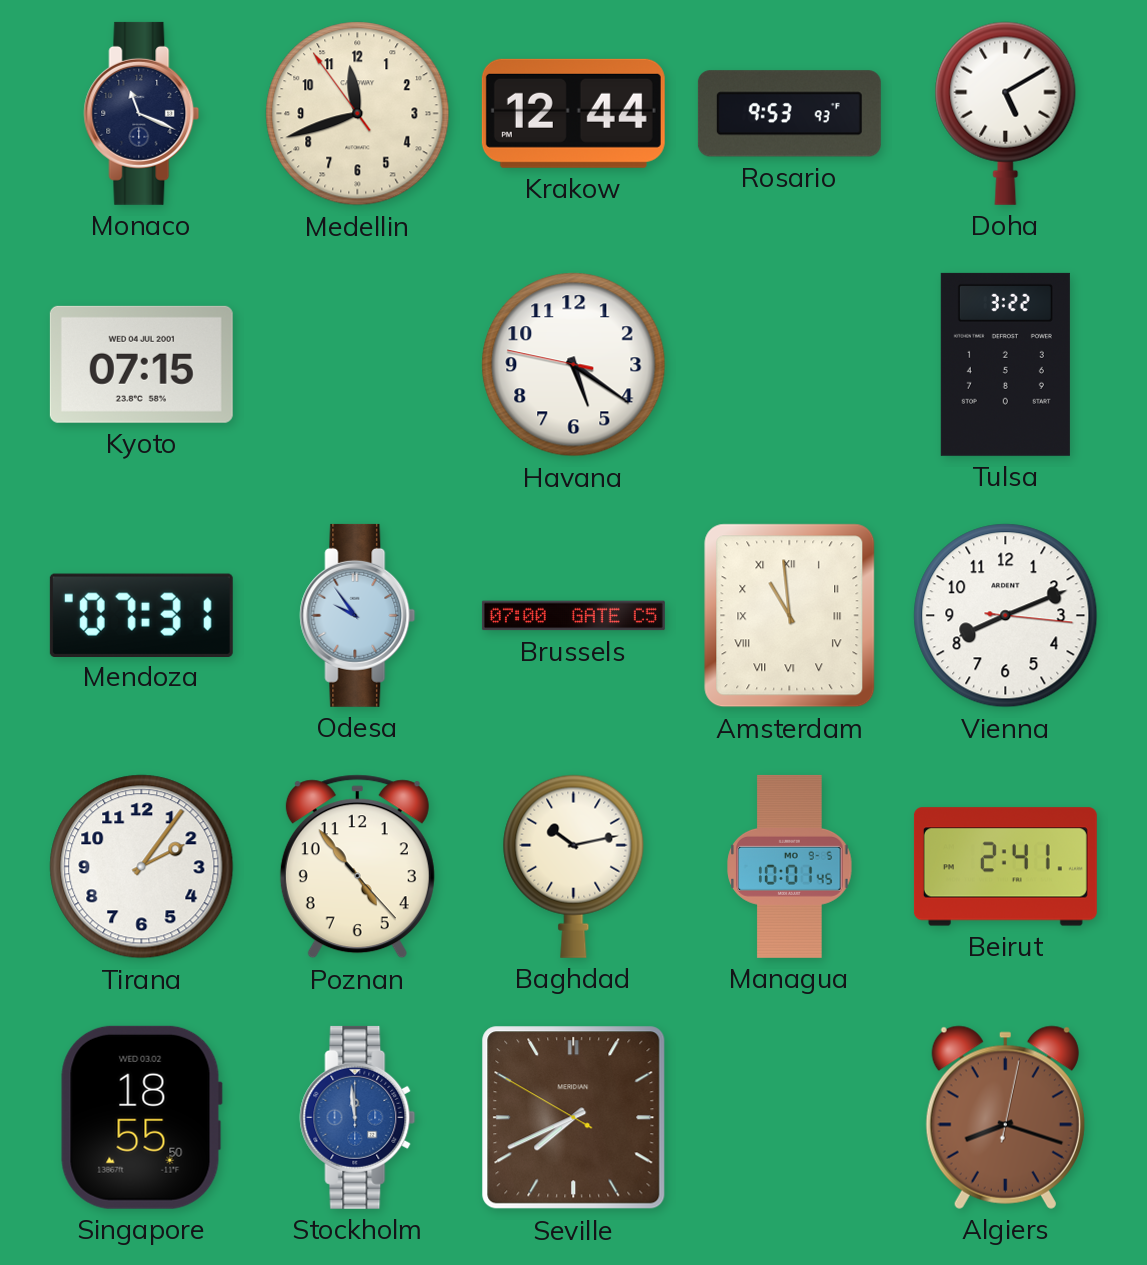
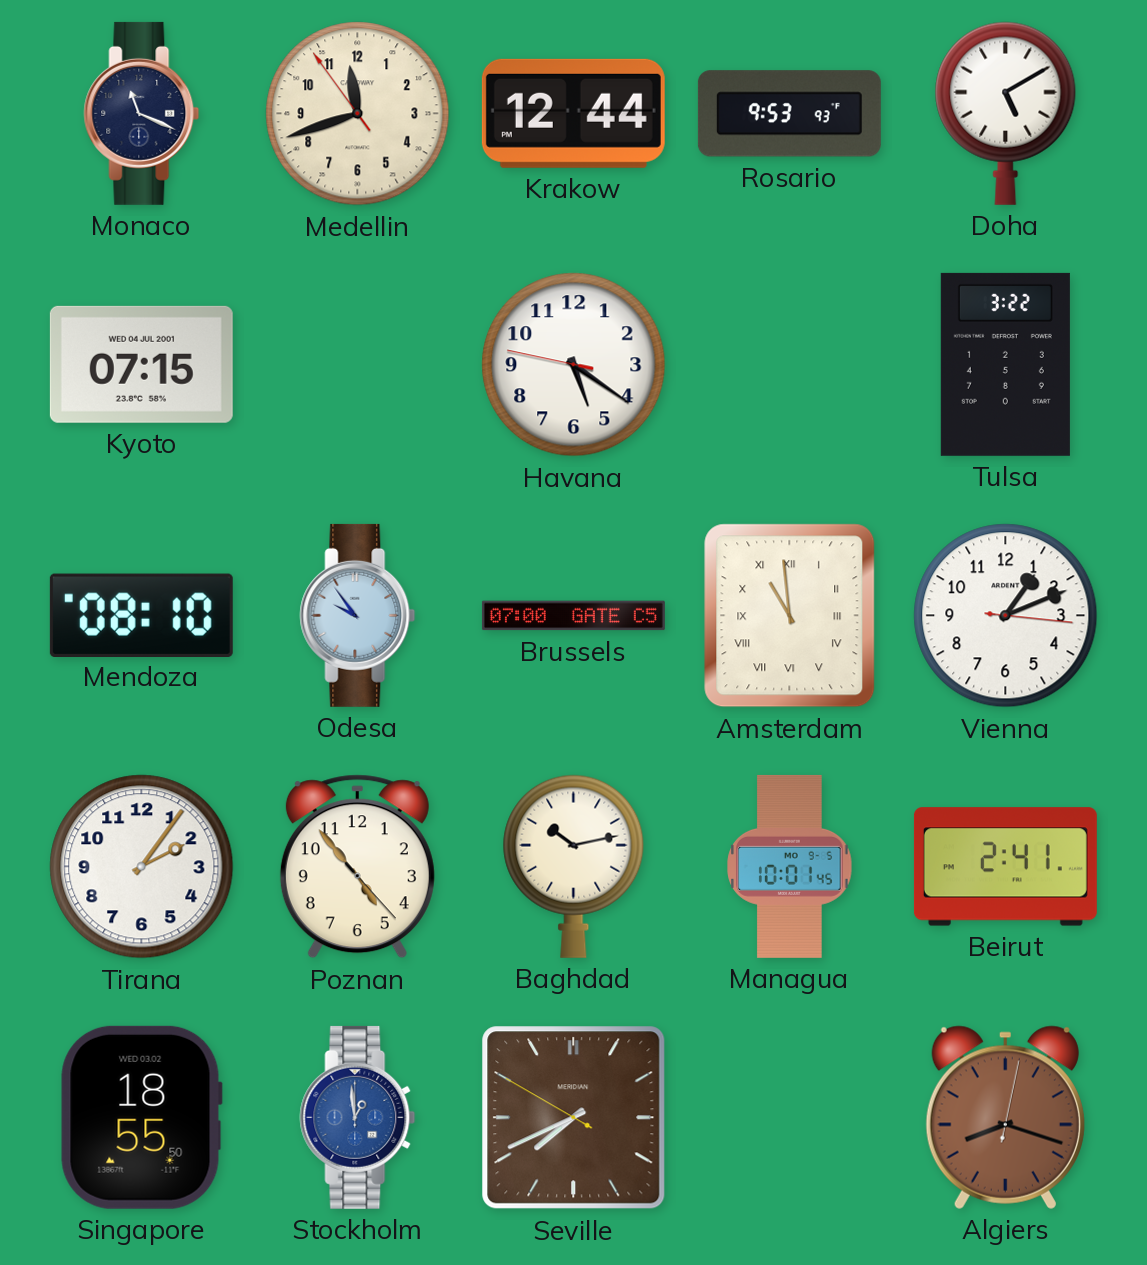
Mendoza: 07:31 -> 08:10 (141, 615)
Vienna: 8:11 -> 1:11 (1006, 616)
Stockholm: 11:59 -> 12:59 (358, 1117)
